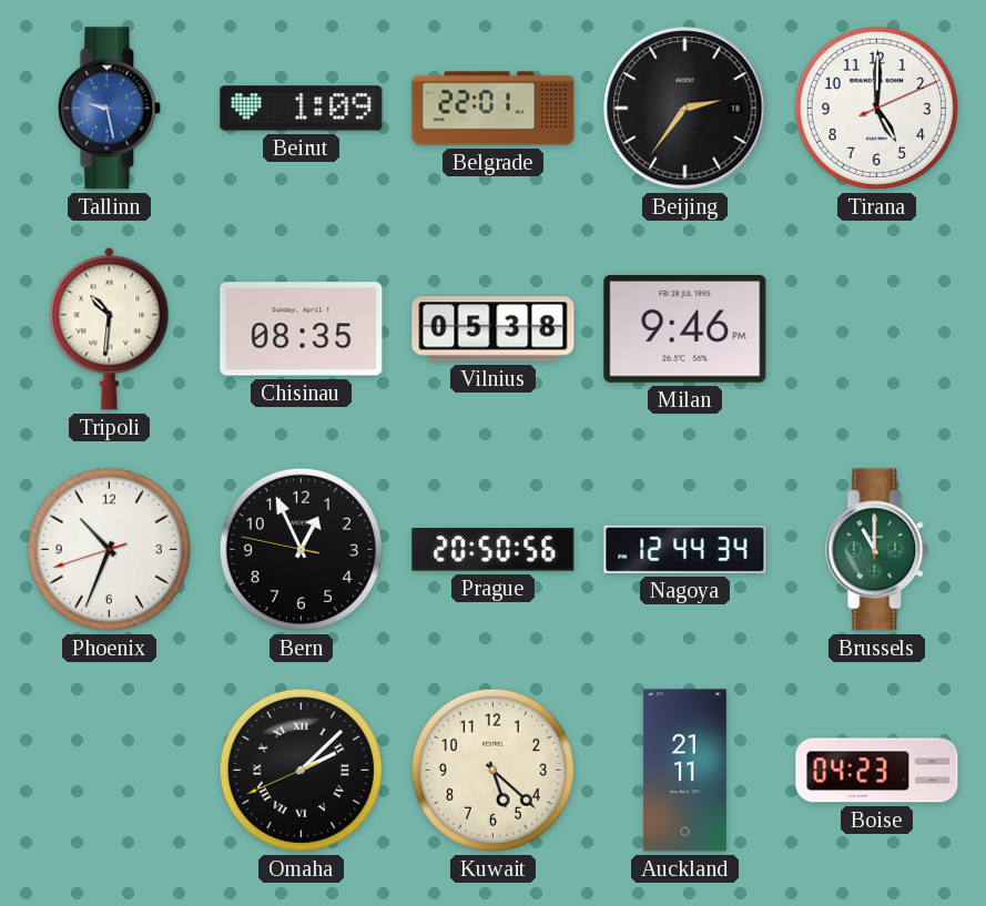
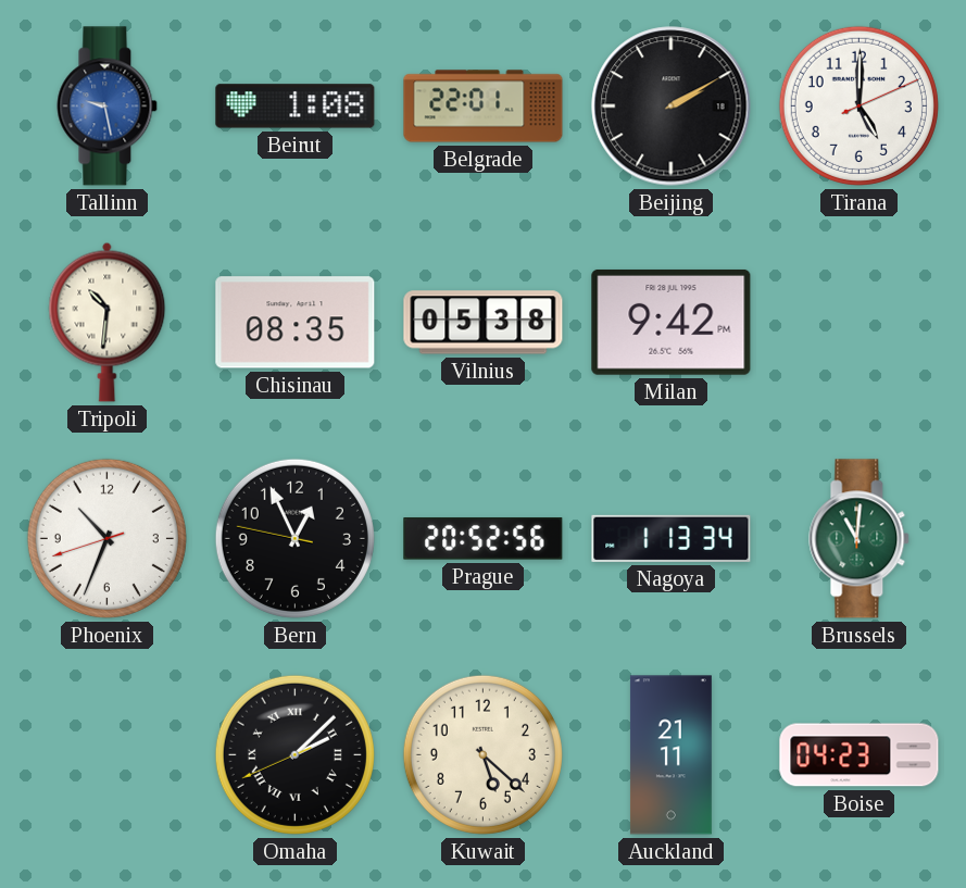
Beirut: 1:09 -> 1:08 (296, 107)
Beijing: 2:36 -> 2:10 (672, 107)
Milan: 9:46 -> 9:42 (672, 323)
Prague: 20:50 -> 20:52 (484, 539)
Nagoya: 12:44 -> 1:13 (672, 538)
Brussels: 11:00 -> 11:01 (860, 539)
